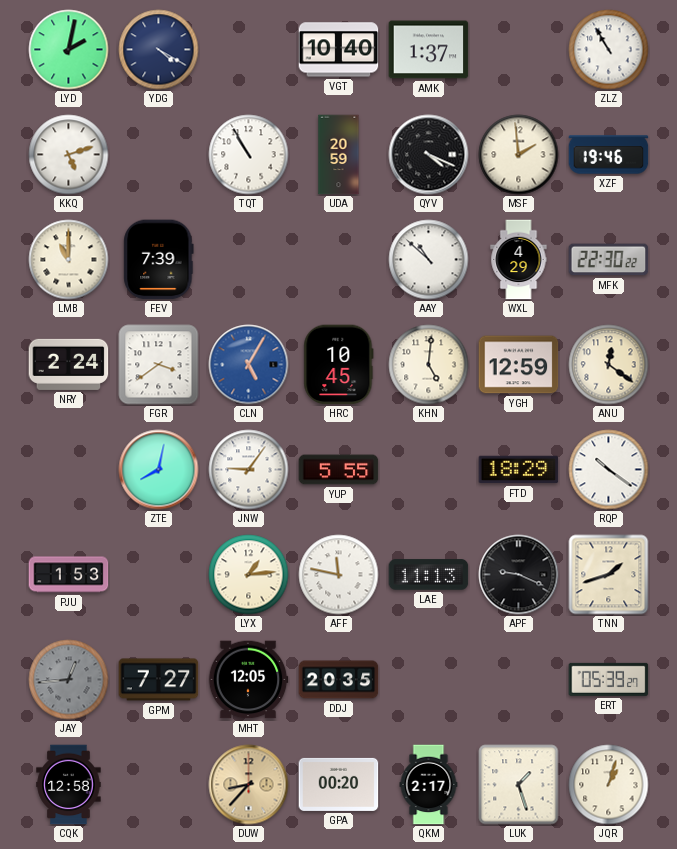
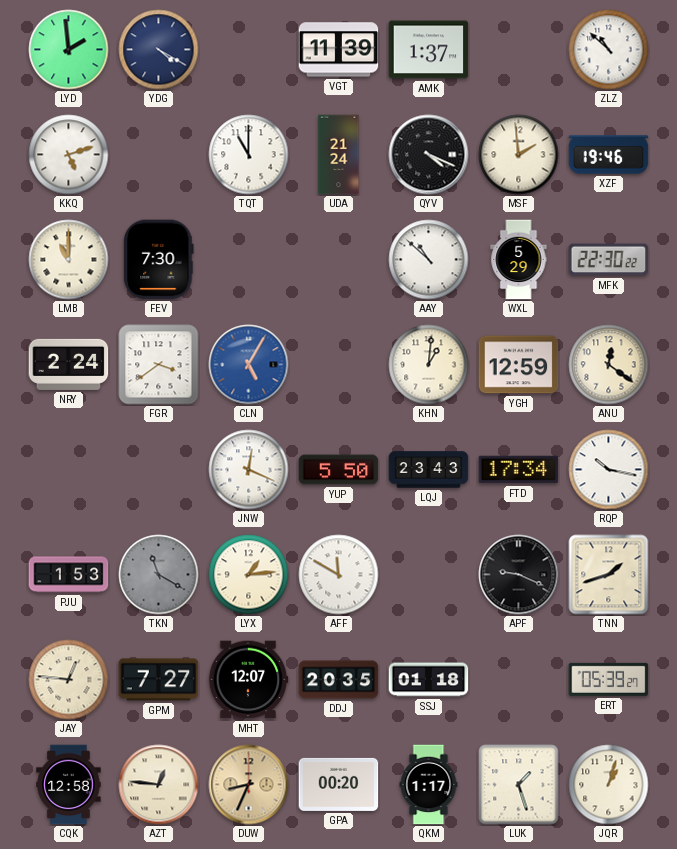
LYD: 2:02 -> 1:59 (69, 50)
VGT: 10:40 -> 11:39 (339, 50)
ZLZ: 10:55 -> 10:52 (609, 50)
TQT: 10:55 -> 11:00 (249, 155)
UDA: 20:59 -> 21:24 (339, 155)
FEV: 7:39 -> 7:30 (159, 260)
WXL: 4:29 -> 5:29 (519, 260)
HRC: 10:45 -> none (339, 365)
KHN: 5:01 -> 1:01 (429, 365)
ZTE: 8:02 -> none (159, 470)
JNW: 9:06 -> 12:19 (249, 470)
YUP: 5:55 -> 5:50 (339, 470)
LQJ: none -> 23:43 (429, 470)
FTD: 18:29 -> 17:34 (519, 470)
RQP: 10:21 -> 10:17 (609, 470)
TKN: none -> 11:20 (159, 575)
AFF: 11:47 -> 11:50 (339, 575)
LAE: 11:13 -> none (429, 575)
JAY: 12:44 -> 12:46 (69, 680)
JAY dial: grey -> cream (69, 680)
MHT: 12:05 -> 12:07 (248, 680)
SSJ: none -> 01:18 (429, 680)
AZT: none -> 12:46 (159, 785)
DUW: 8:37 -> 8:34 (249, 785)
QKM: 2:17 -> 1:17 (429, 785)
